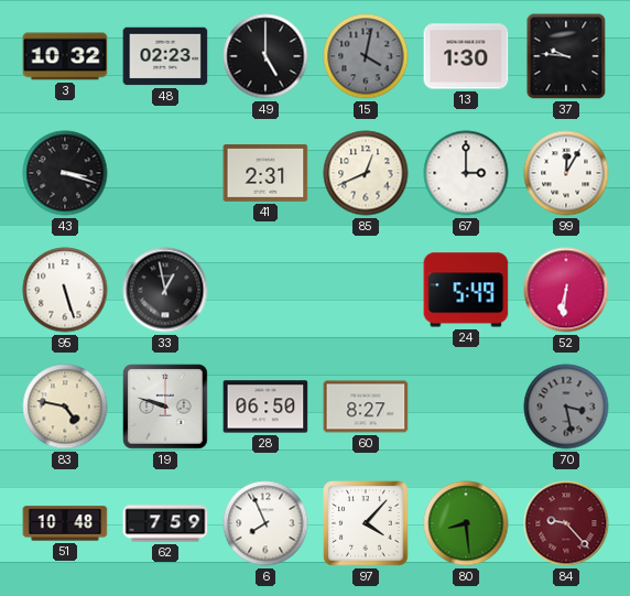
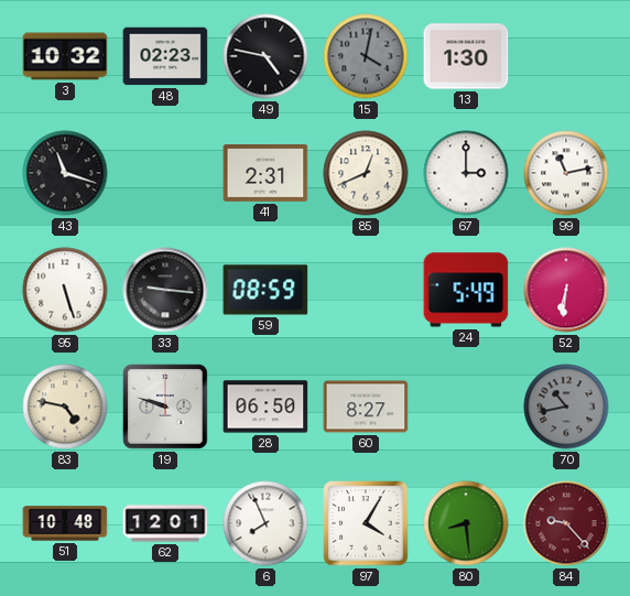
49: 5:00 -> 4:47 (265, 56)
37: 9:46 -> none (566, 56)
43: 3:18 -> 11:18 (65, 173)
99: 12:05 -> 11:13 (566, 173)
33: 12:58 -> 9:16 (165, 290)
59: none -> 08:59 (265, 290)
70: 3:28 -> 10:43 (566, 407)
62: 7:59 -> 12:01 (165, 523)
97: 4:07 -> 4:05 (366, 523)
